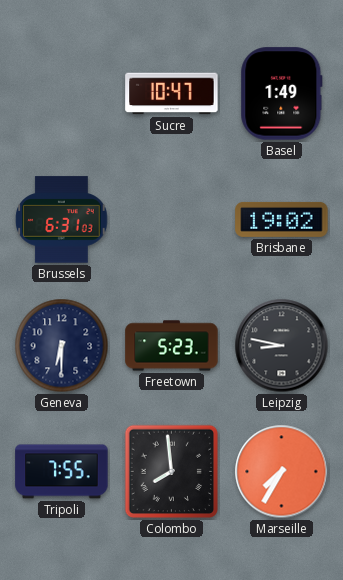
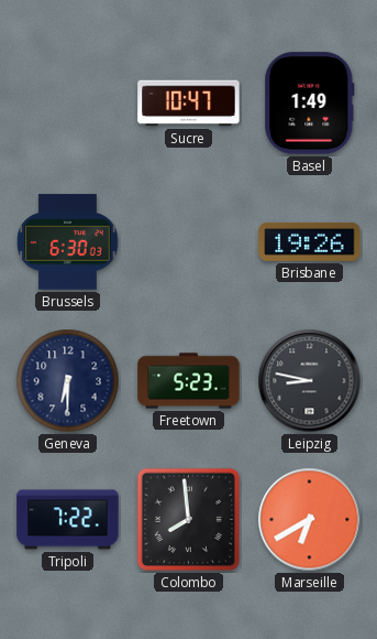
Brussels: 6:31 -> 6:30 (68, 242)
Brisbane: 19:02 -> 19:26 (310, 241)
Tripoli: 7:55 -> 7:22 (68, 520)
Marseille: 7:35 -> 6:40 (310, 520)
